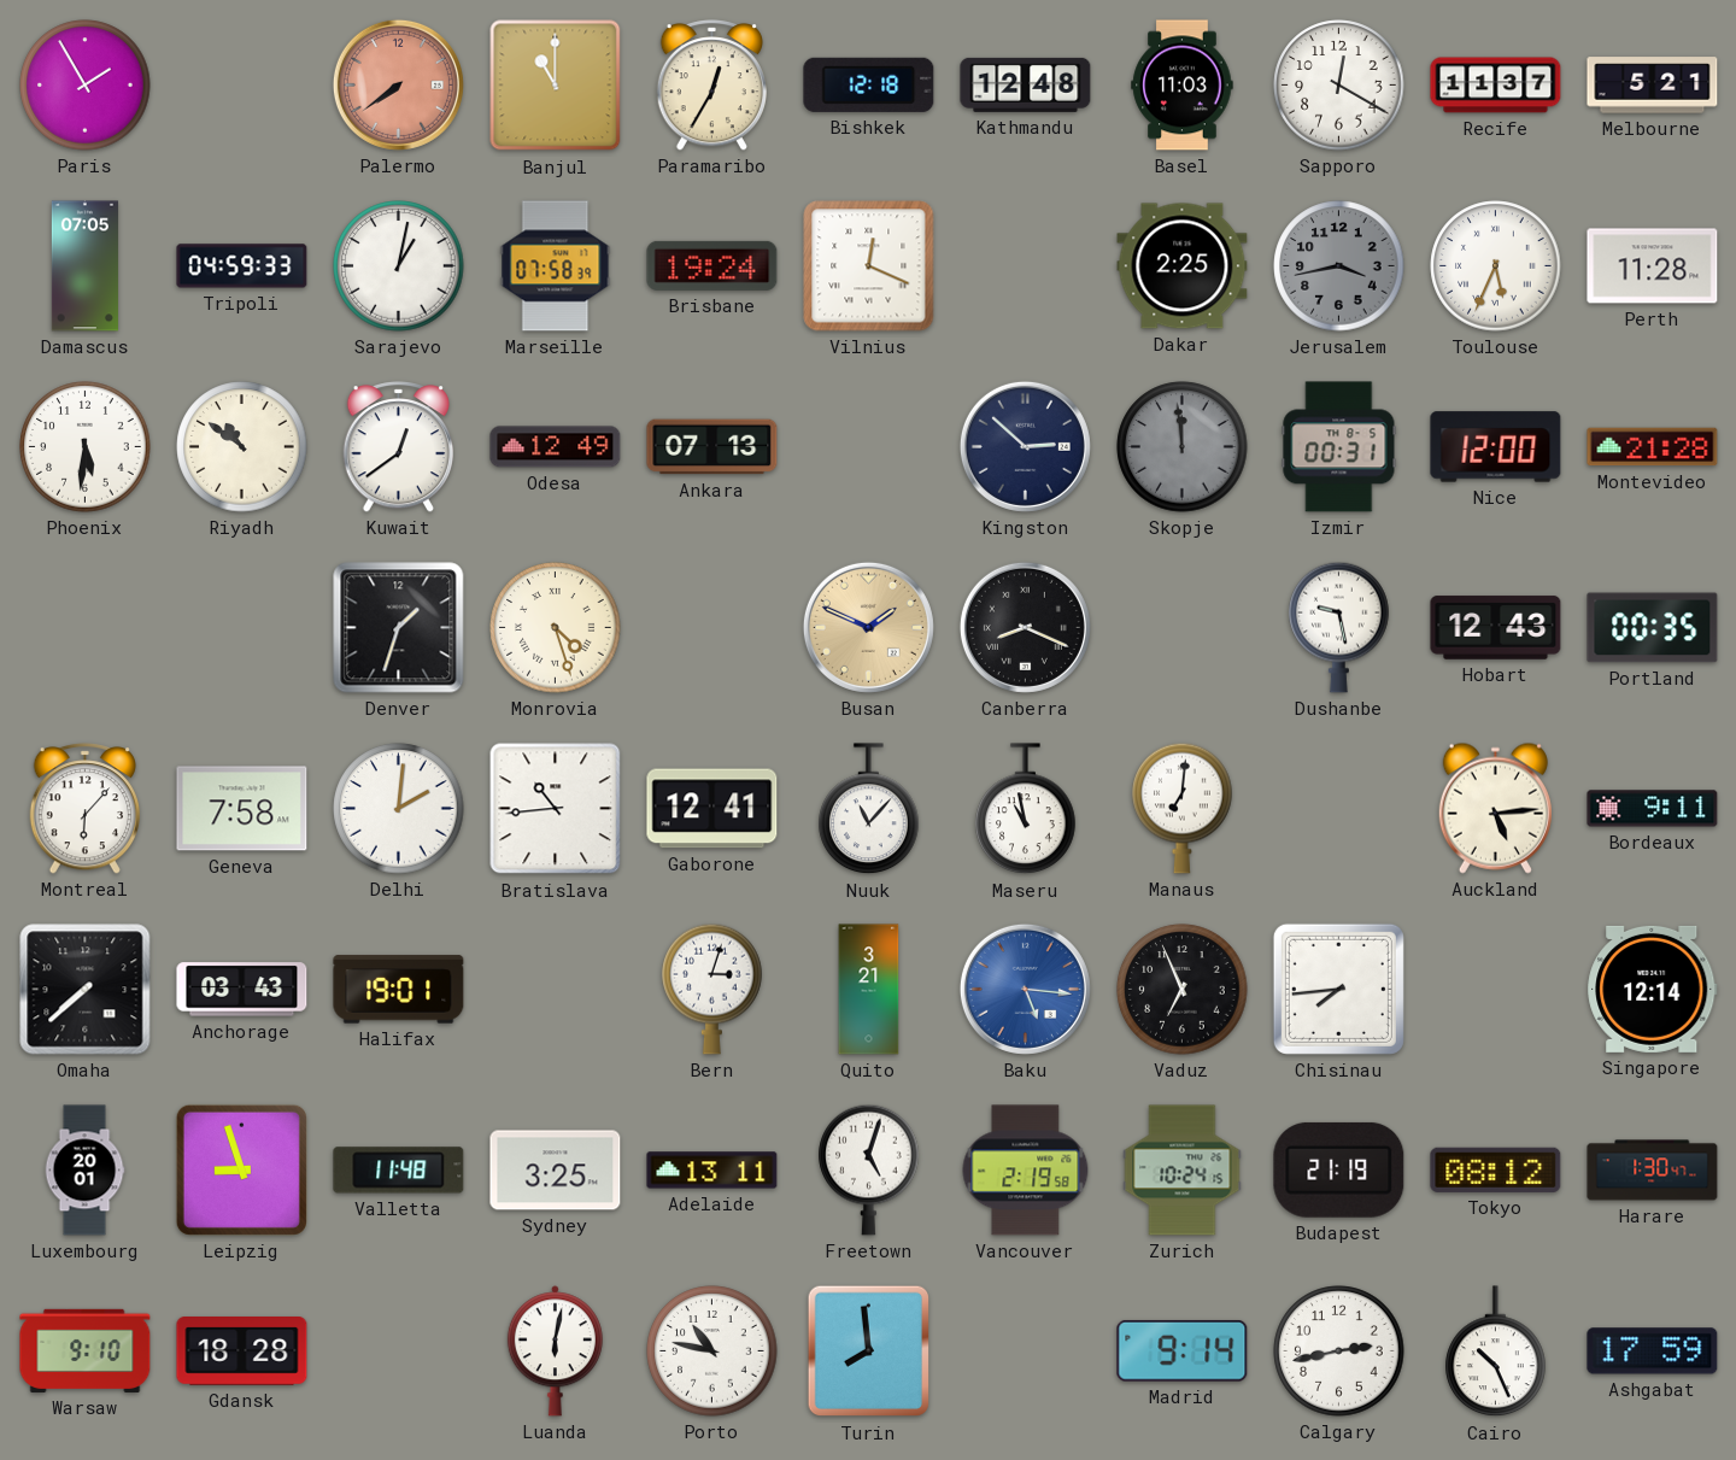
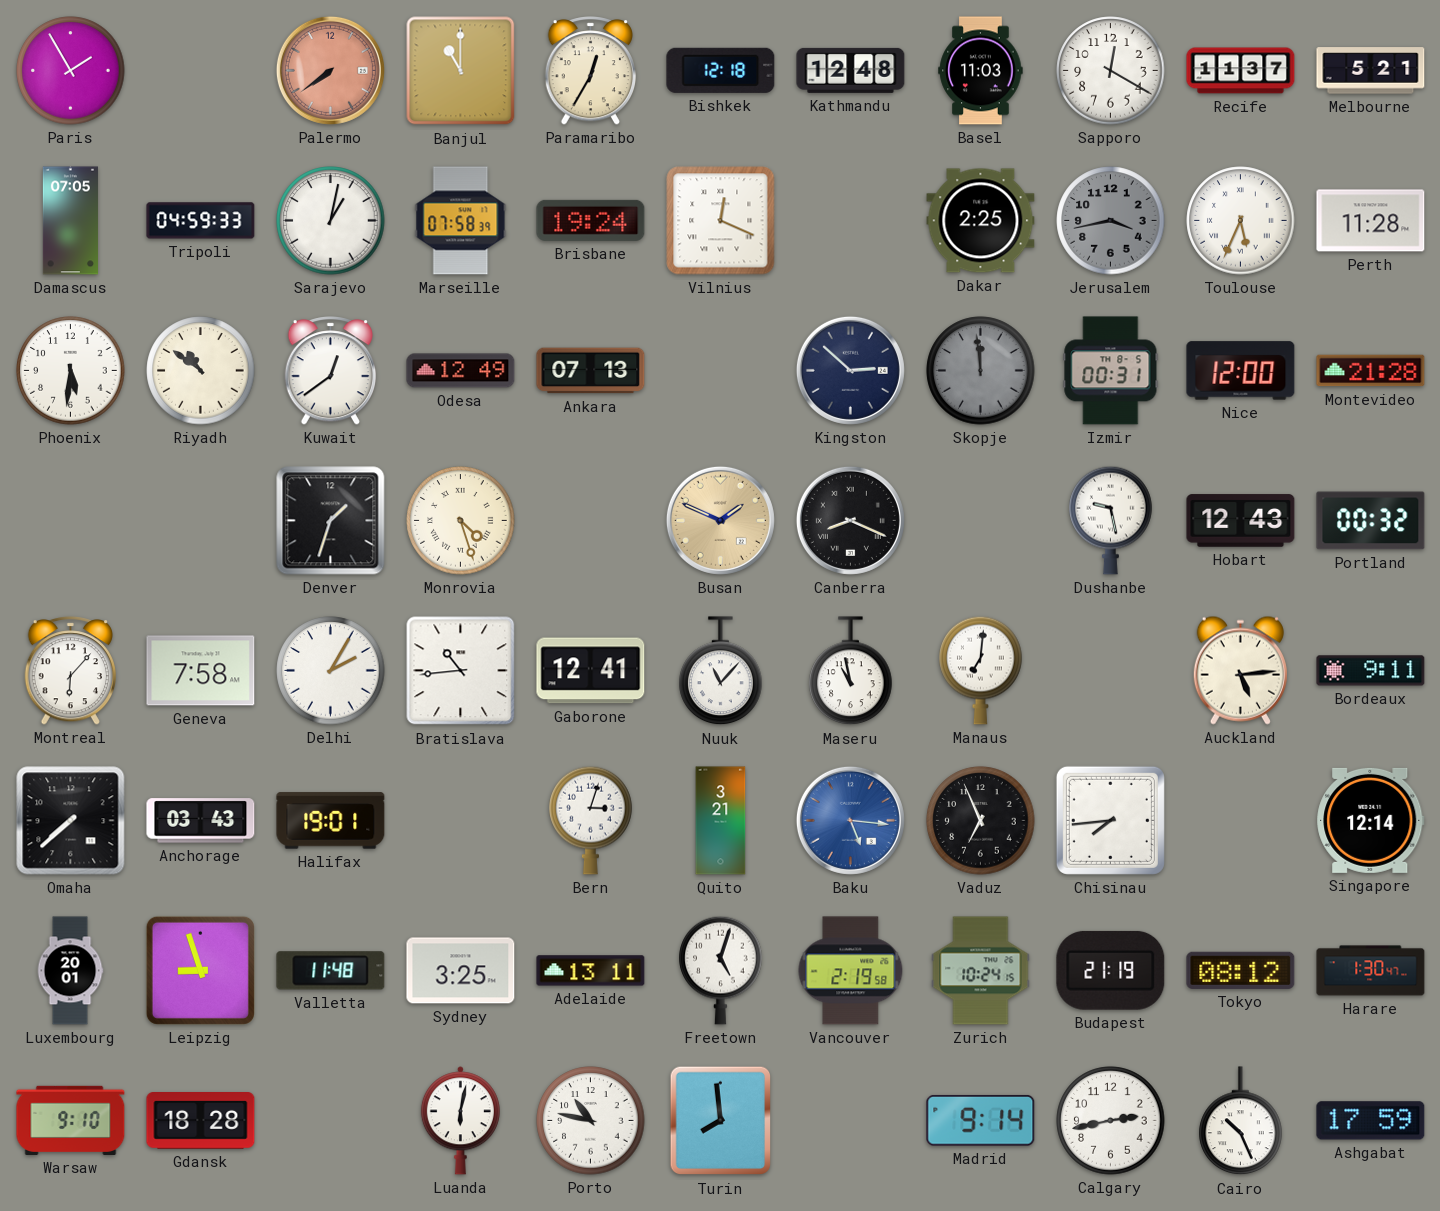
Portland: 00:35 -> 00:32 (1371, 521)
Delhi: 2:01 -> 2:05 (331, 671)
